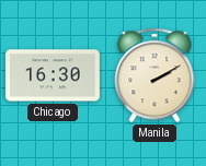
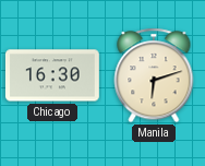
Manila: 2:10 -> 6:12 (154, 75)
